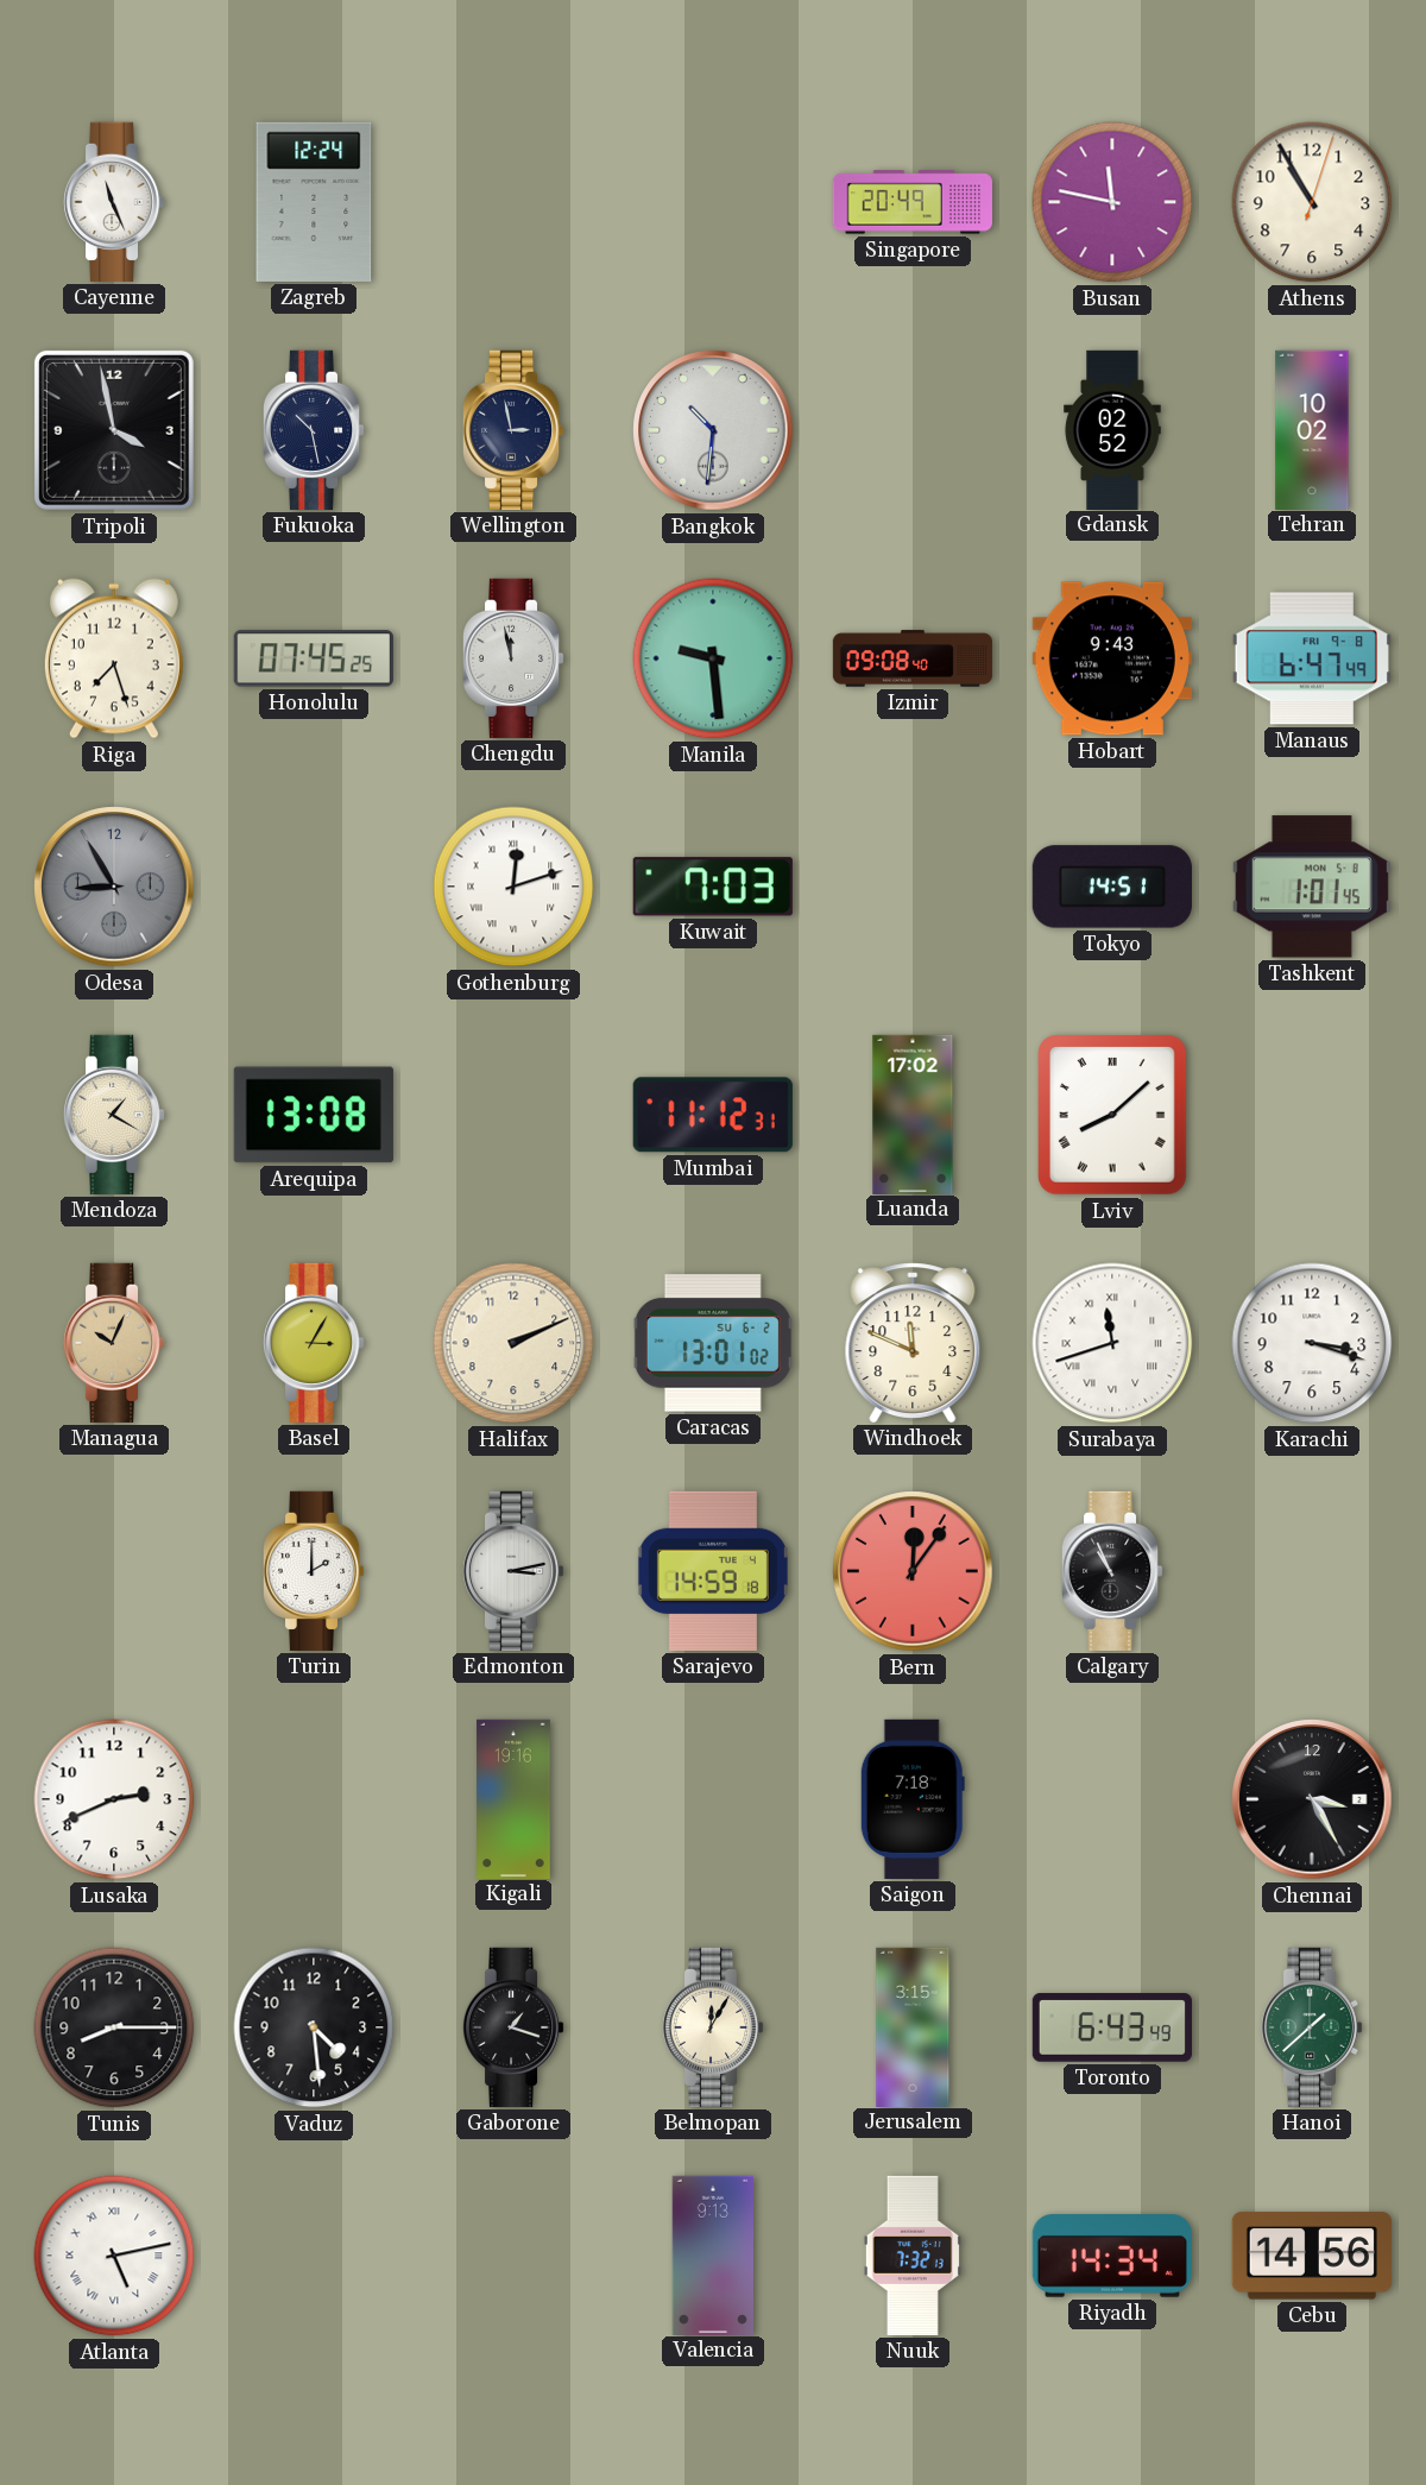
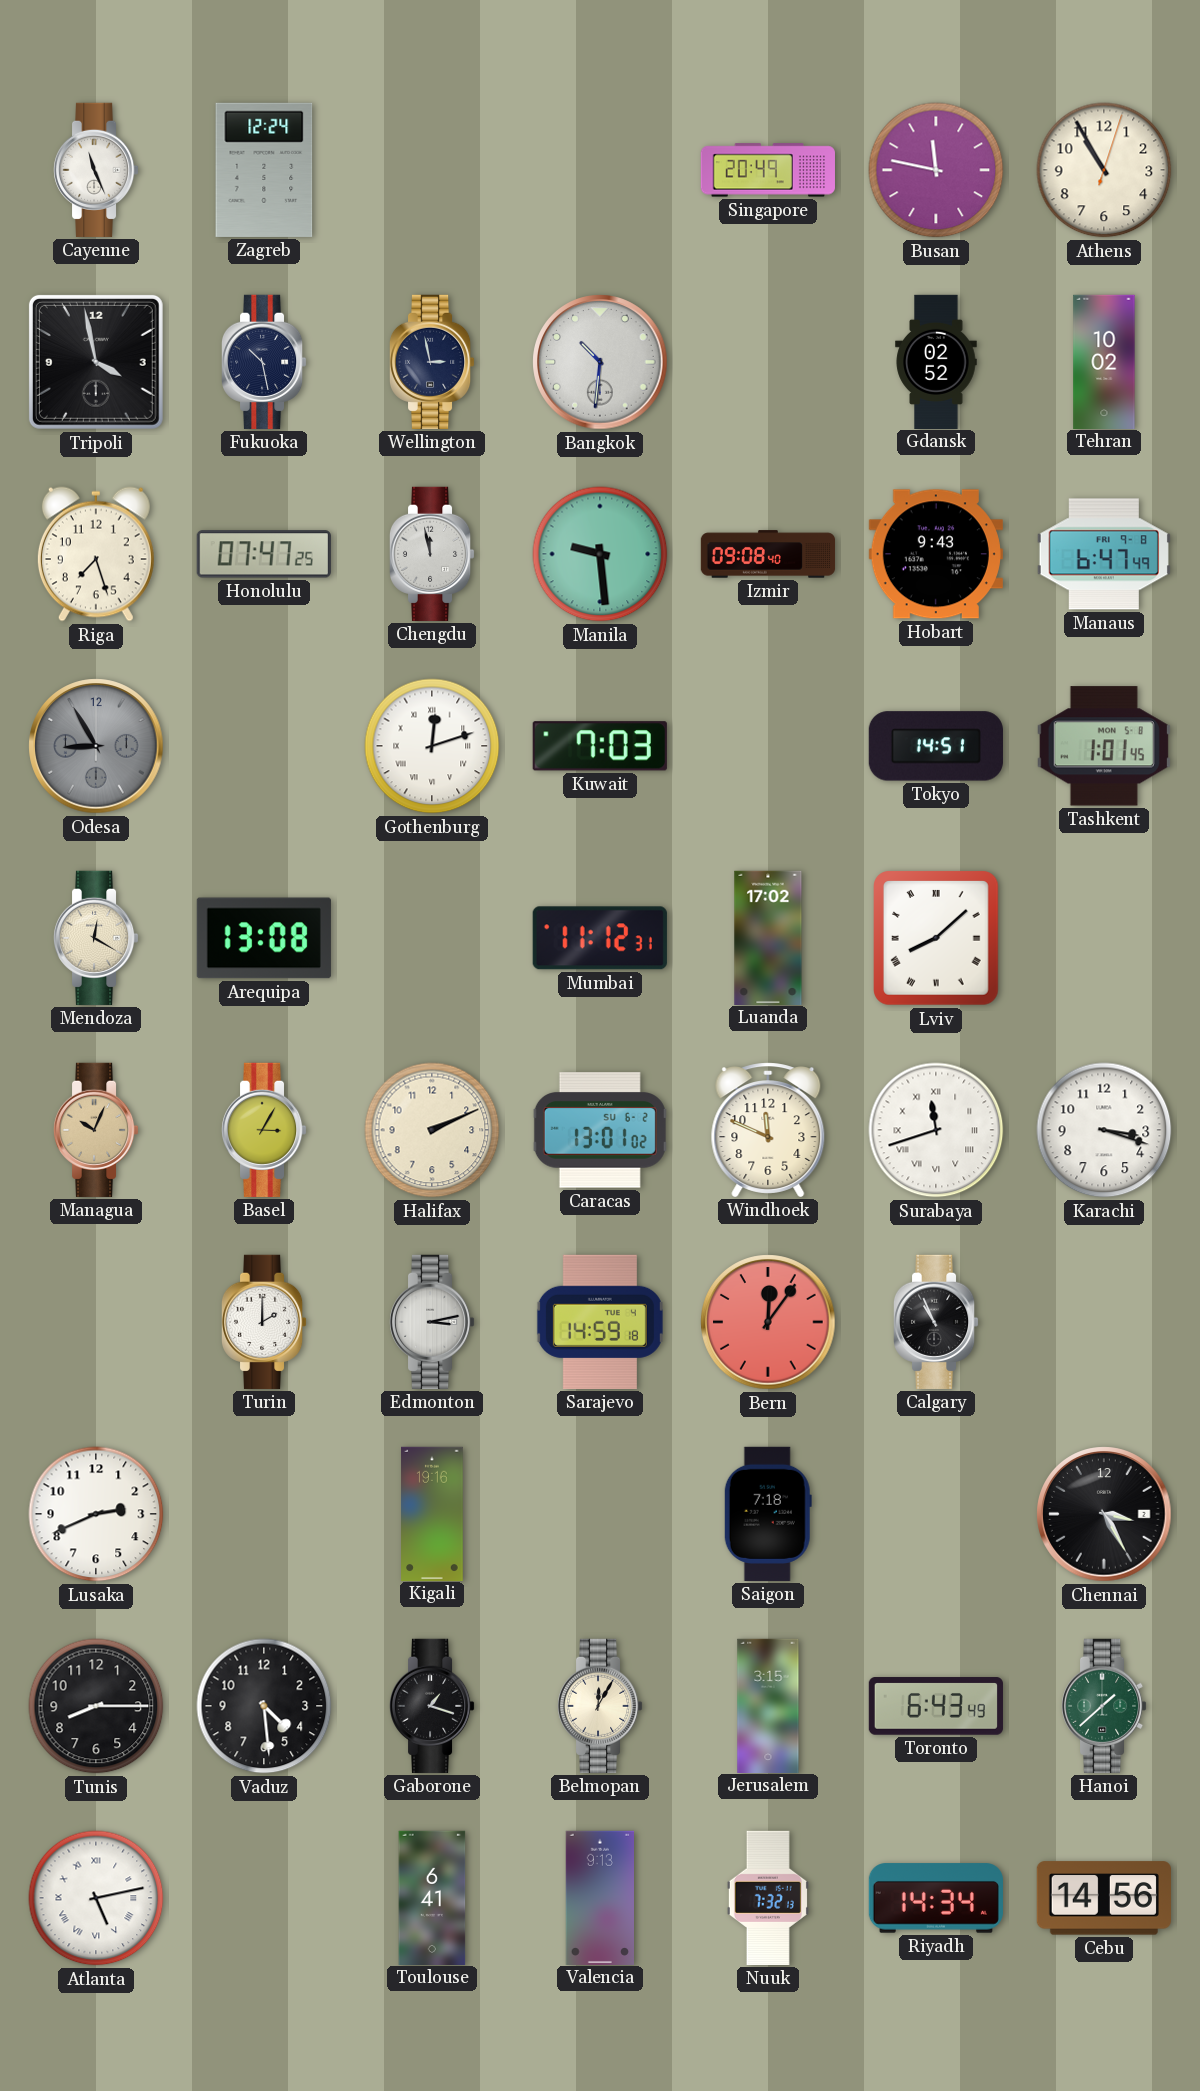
Honolulu: 07:45 -> 07:47 (264, 554)
Mendoza: 1:20 -> 12:20 (96, 938)
Toulouse: none -> 6:41 (432, 1897)
